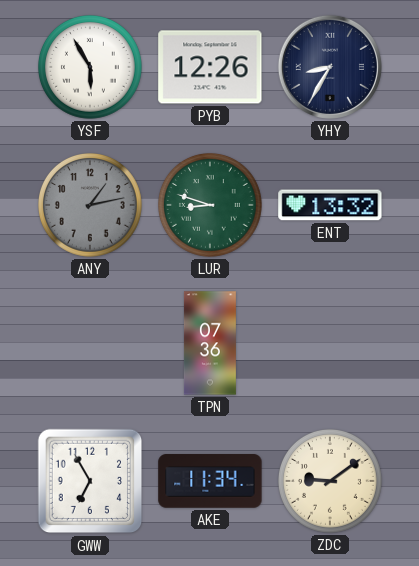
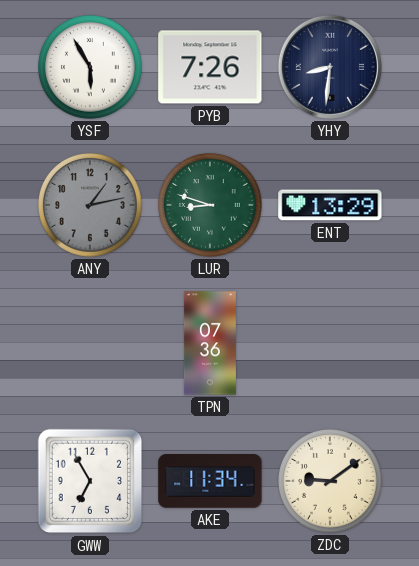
PYB: 12:26 -> 7:26 (210, 67)
YHY: 8:35 -> 8:31 (330, 67)
ENT: 13:32 -> 13:29 (330, 205)
